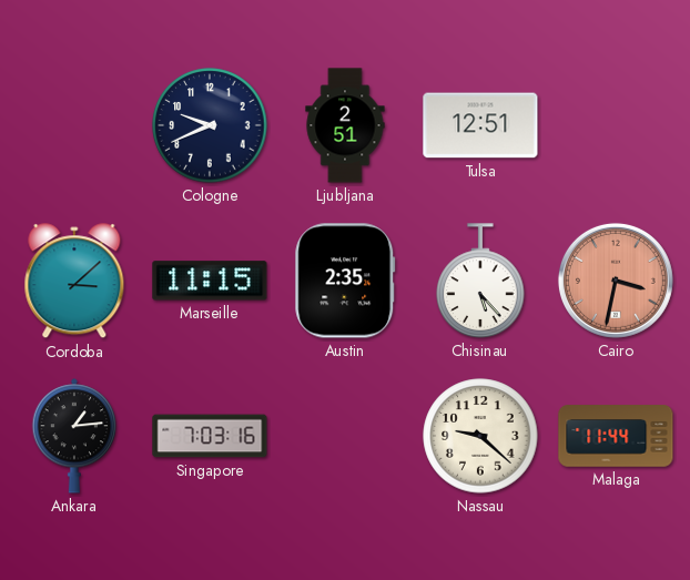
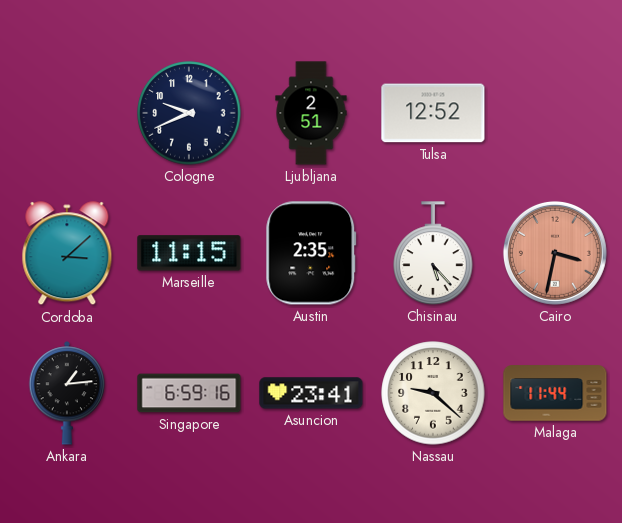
Tulsa: 12:51 -> 12:52 (433, 113)
Singapore: 7:03 -> 6:59 (189, 393)
Asuncion: none -> 23:41 (311, 393)
